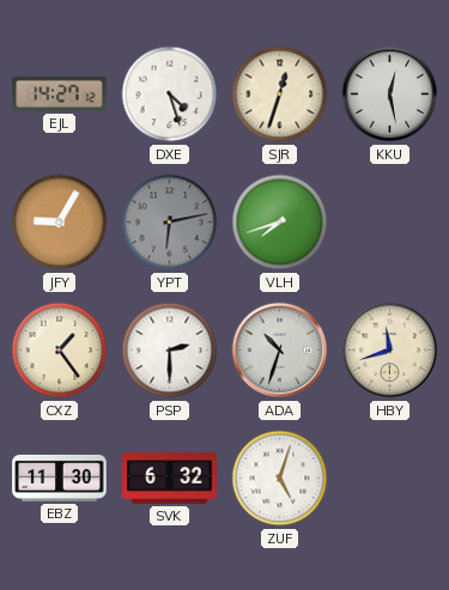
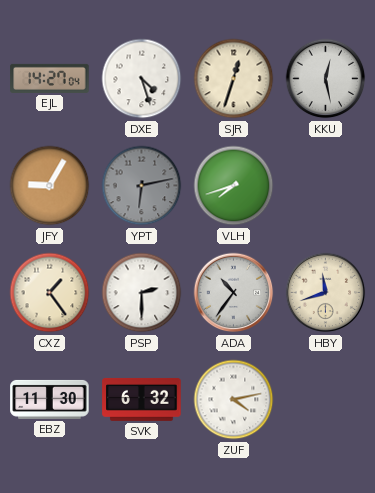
EJL: 14:27:12 -> 14:27:04 (50, 78)
ADA: 10:33 -> 10:36 (234, 293)
ZUF: 5:03 -> 4:13 (234, 400)
